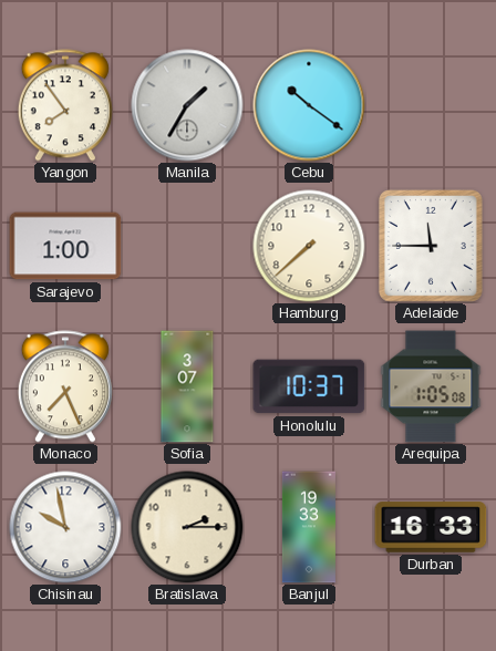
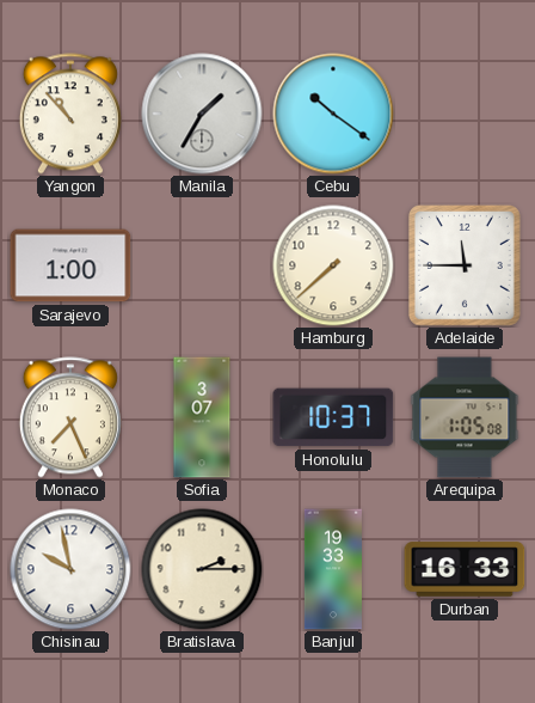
Yangon: 7:54 -> 10:53 (70, 114)
